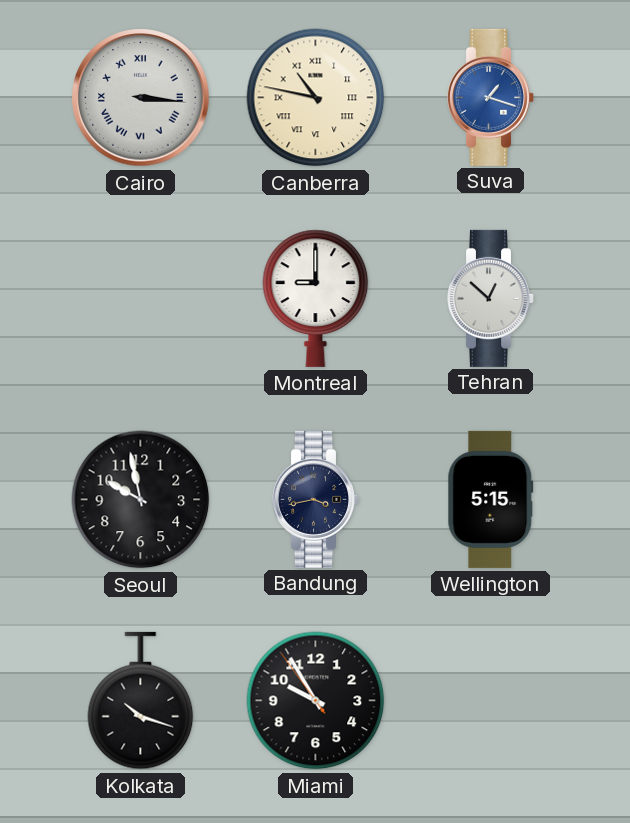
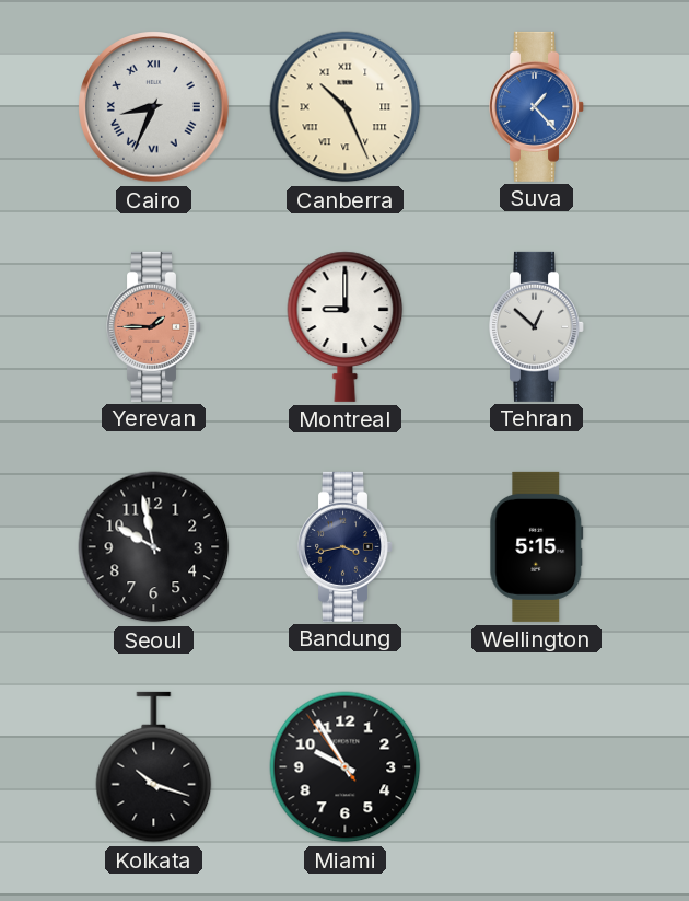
Cairo: 3:16 -> 8:34 (154, 107)
Canberra: 10:47 -> 10:26 (346, 107)
Suva: 1:18 -> 1:23 (537, 106)
Yerevan: none -> 1:45 (154, 326)
